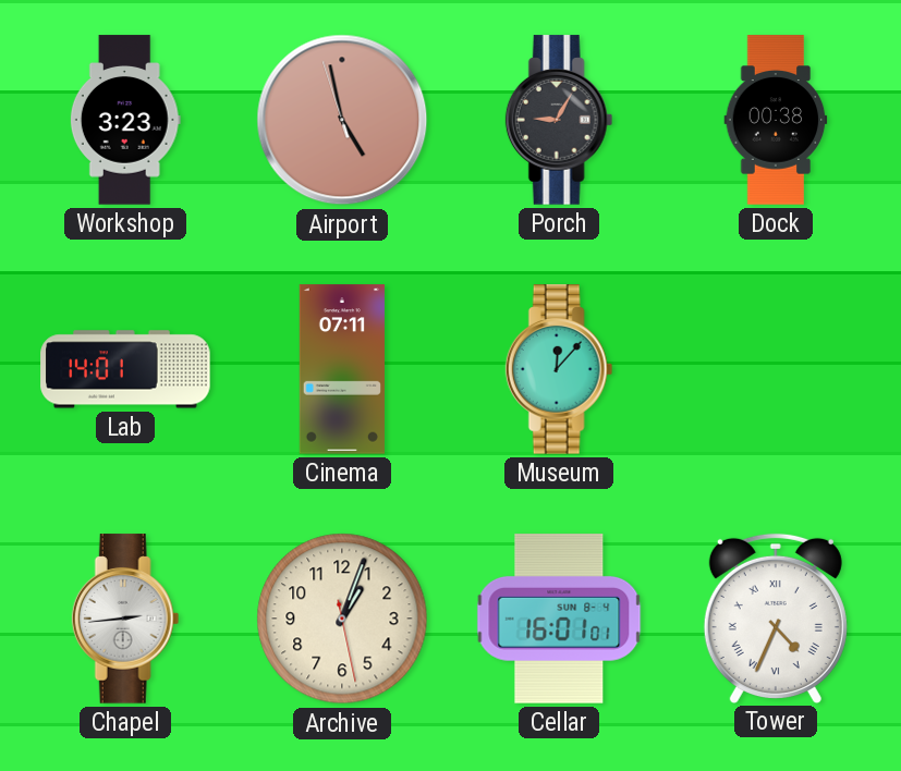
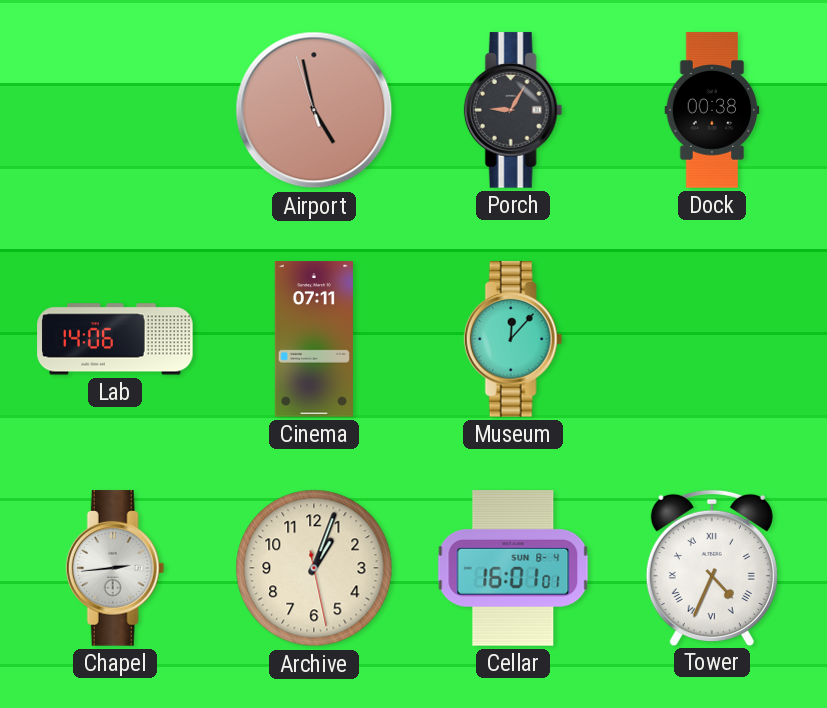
Workshop: 3:23 -> none (125, 120)
Lab: 14:01 -> 14:06 (115, 339)
